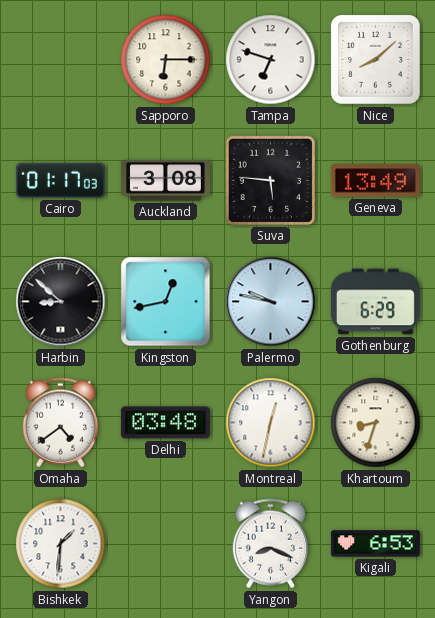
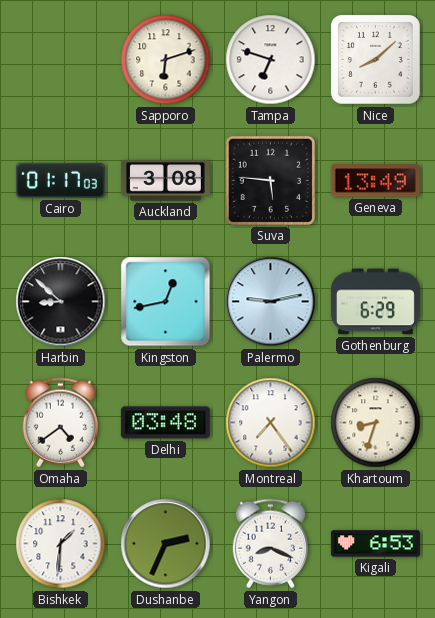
Sapporo: 6:15 -> 6:12 (166, 60)
Palermo: 9:47 -> 9:13 (271, 302)
Montreal: 12:32 -> 7:24 (271, 423)
Dushanbe: none -> 2:34 (166, 544)
